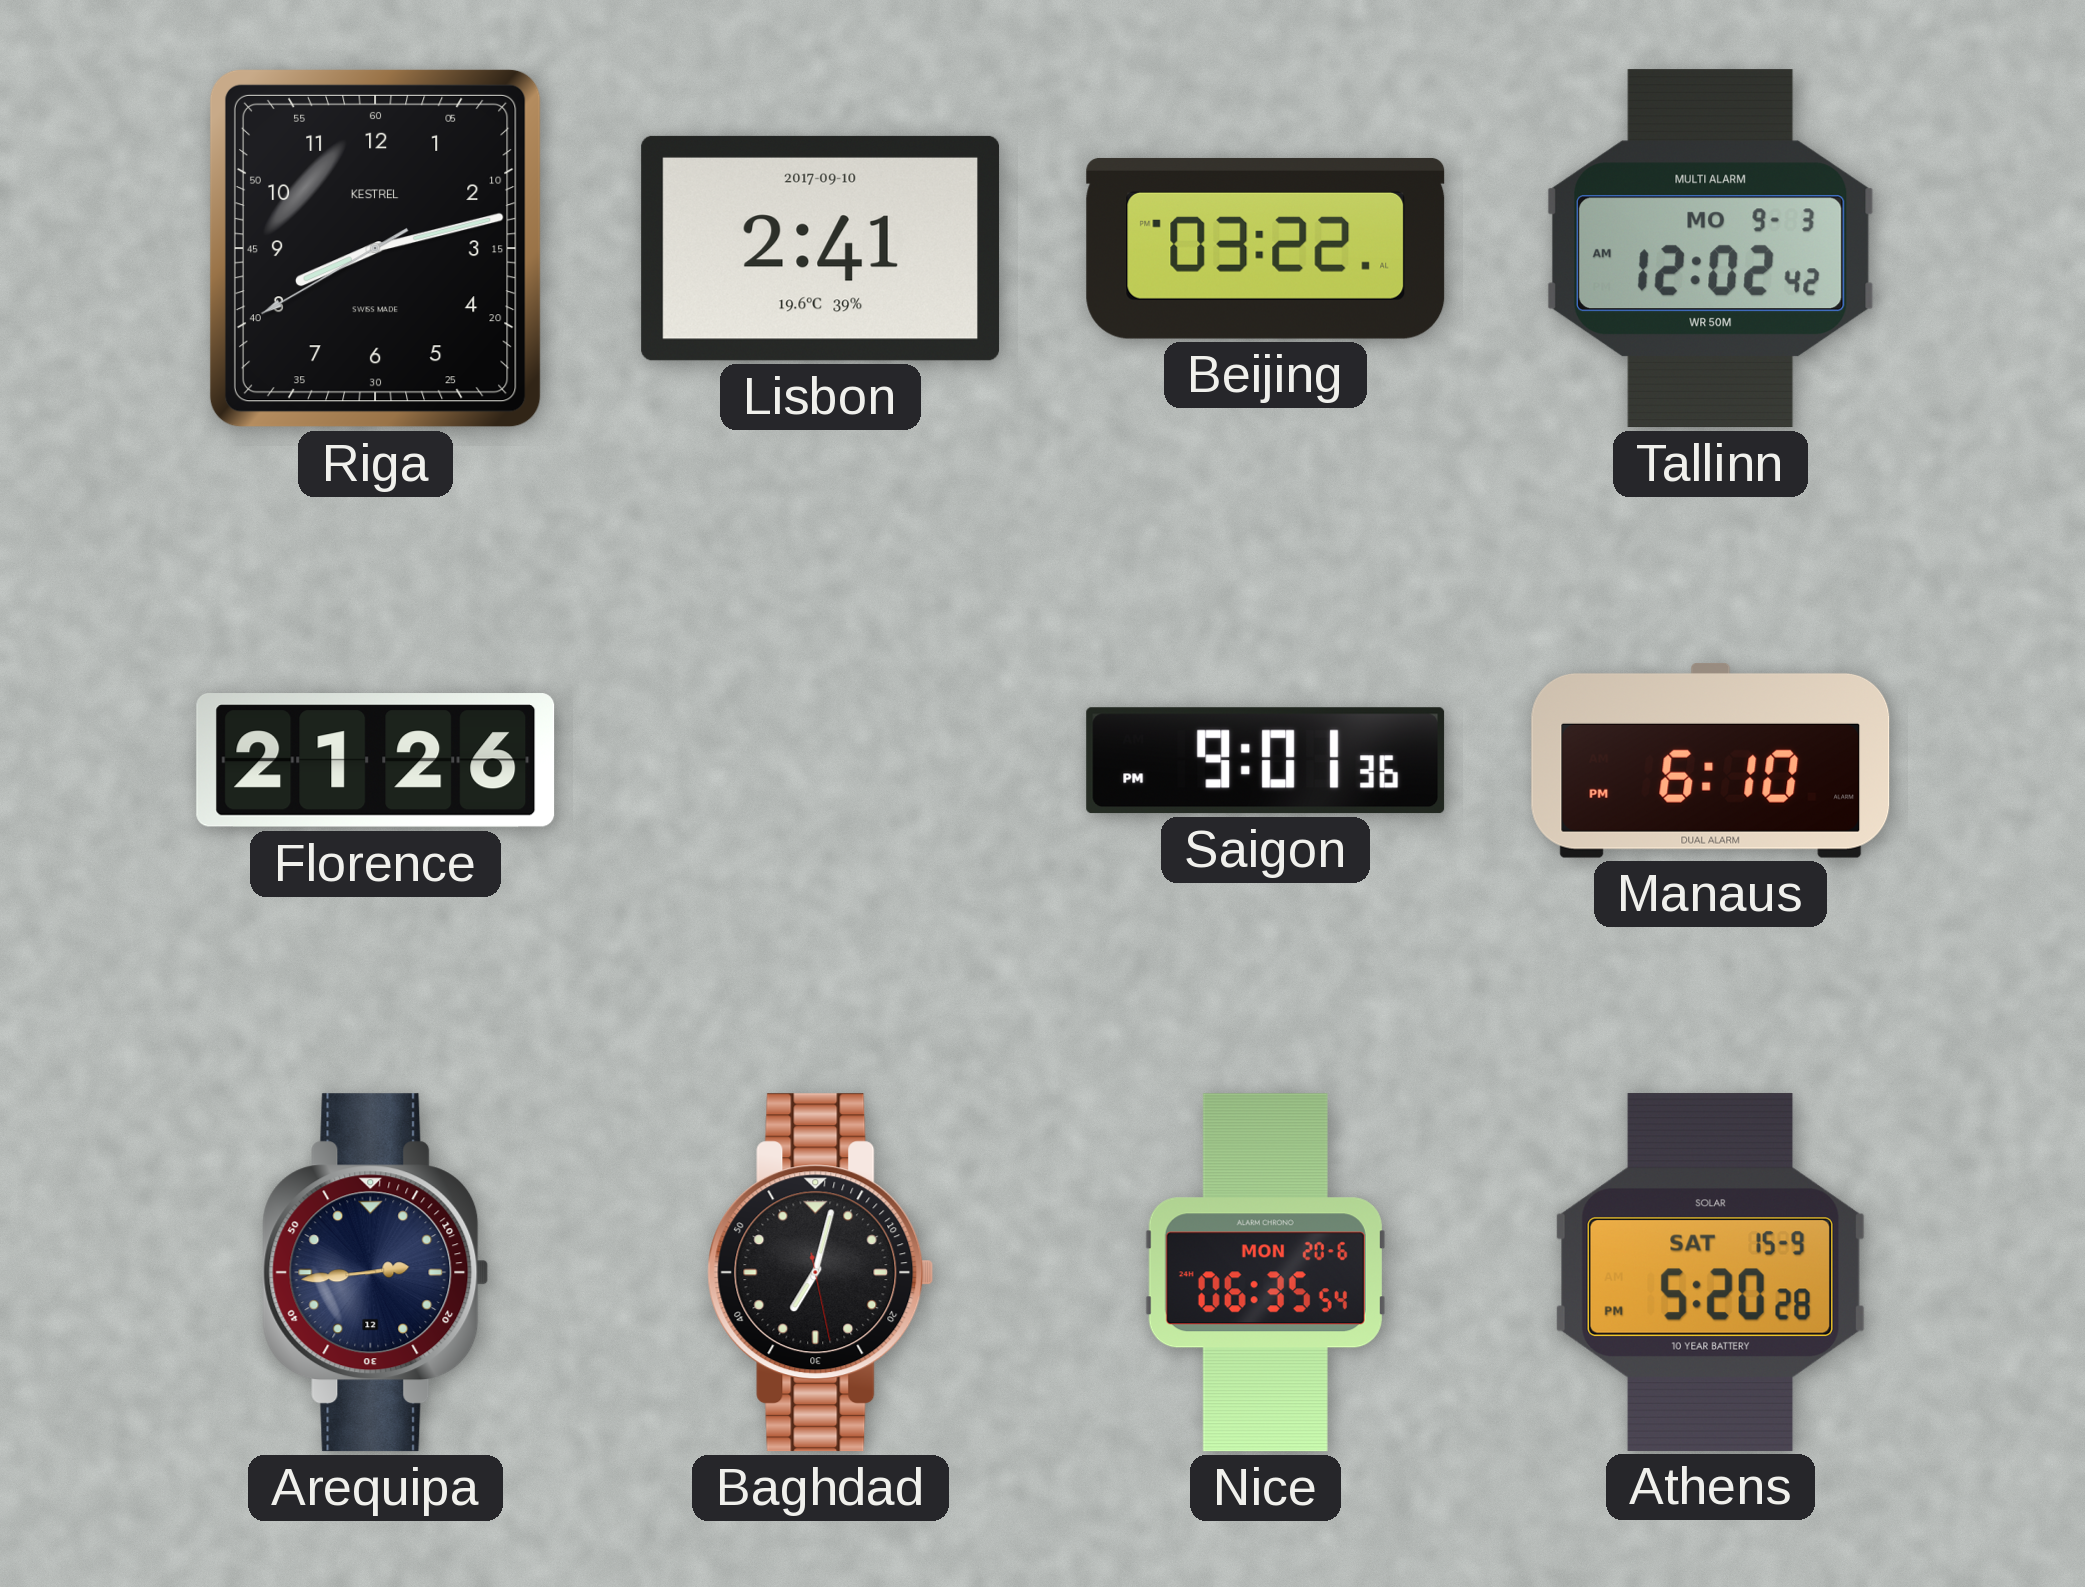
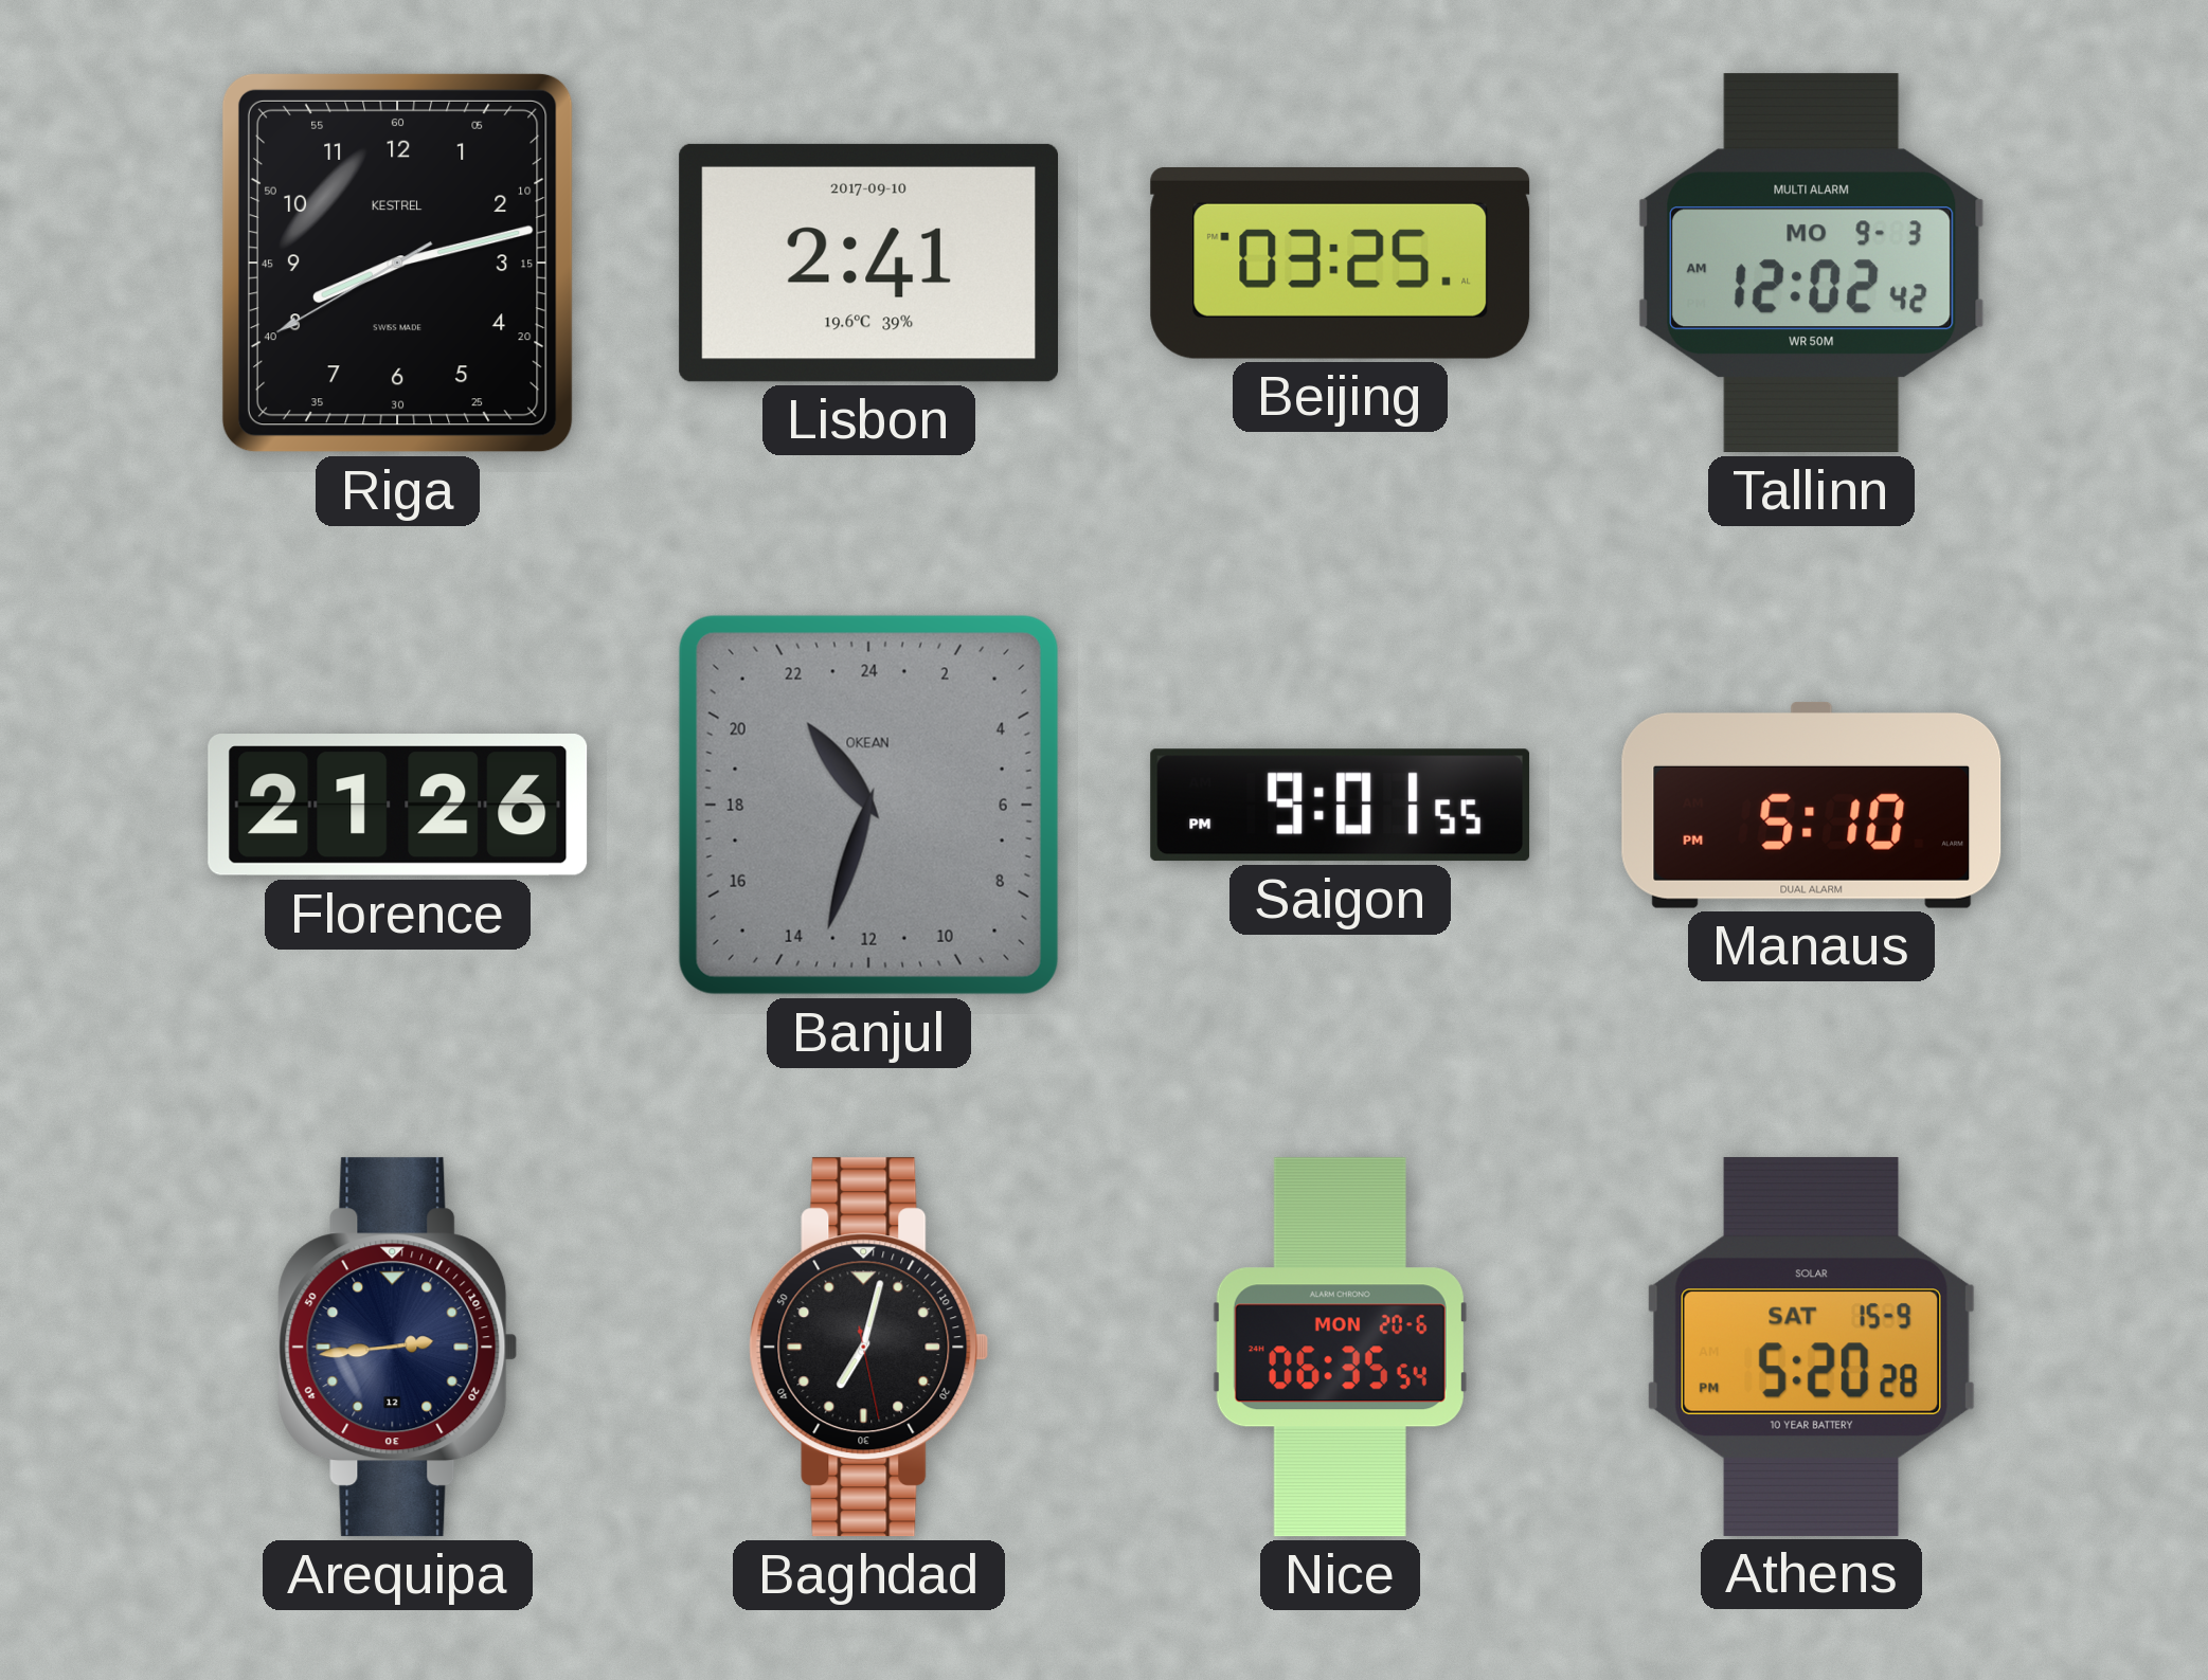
Beijing: 03:22 -> 03:25 (1341, 263)
Banjul: none -> 21:33 (868, 805)
Saigon: 9:01:36 PM -> 9:01:55 PM (1341, 806)
Manaus: 6:10 -> 5:10 (1812, 806)
